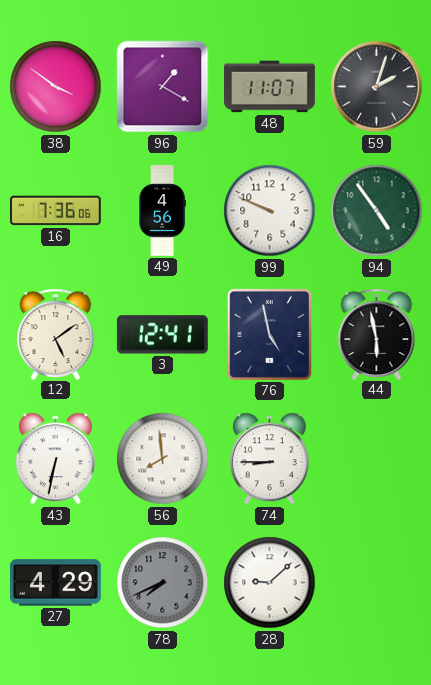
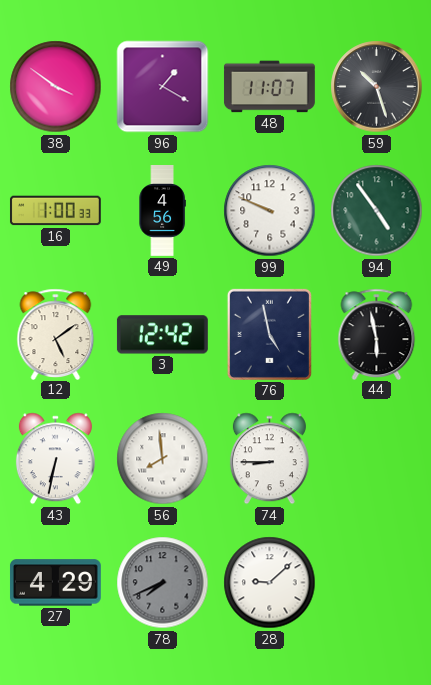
59: 2:03 -> 10:27 (377, 87)
16: 7:36 -> 1:00 (55, 211)
3: 12:41 -> 12:42 (162, 335)
